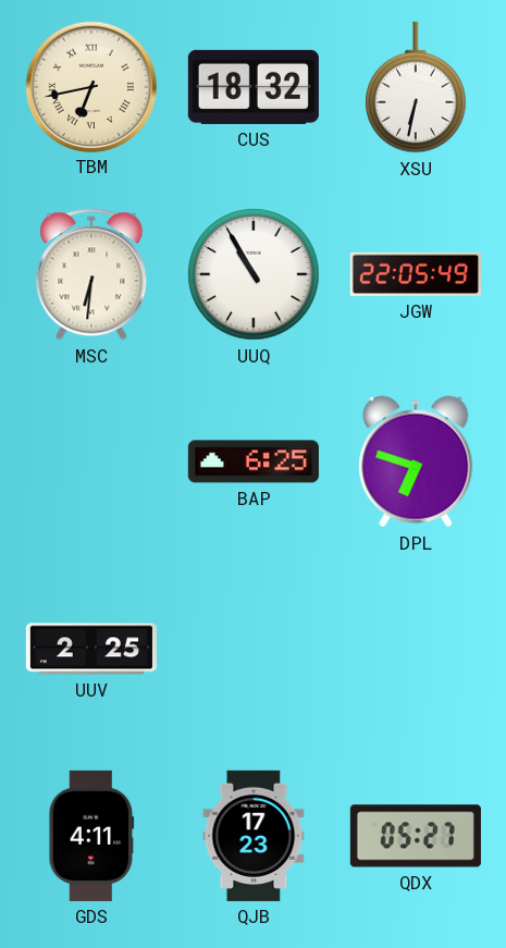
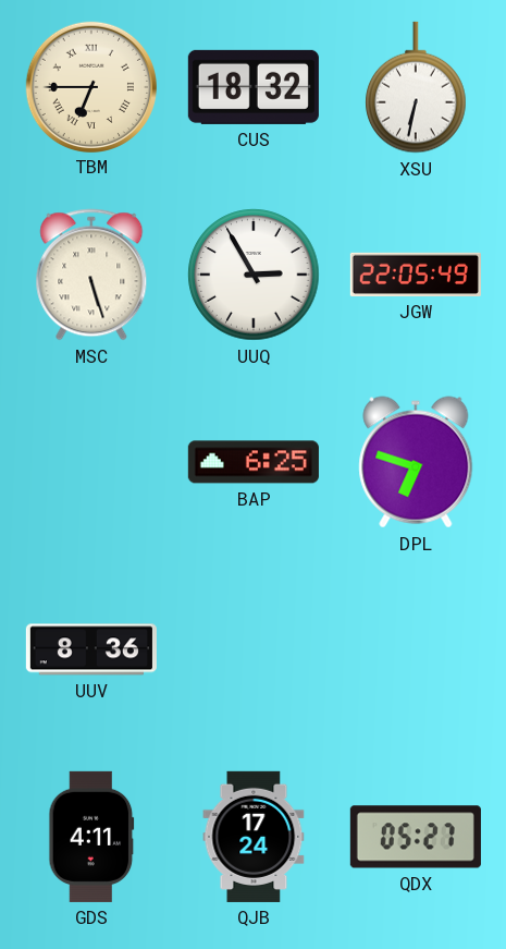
TBM: 6:43 -> 6:45 (90, 86)
MSC: 6:31 -> 5:27 (91, 275)
UUQ: 10:55 -> 2:55 (254, 275)
UUV: 2:25 -> 8:36 (91, 649)
QJB: 17:23 -> 17:24 (254, 837)
